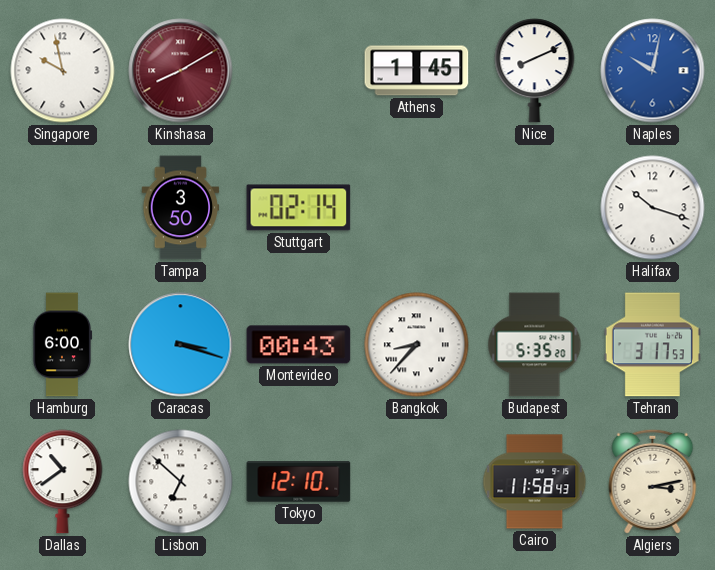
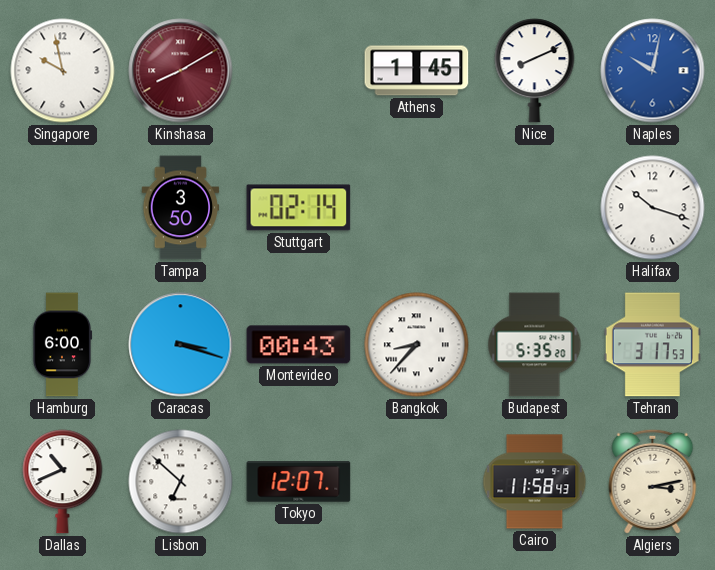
Dallas: 10:39 -> 10:41 (63, 482)
Tokyo: 12:10 -> 12:07 (299, 482)
